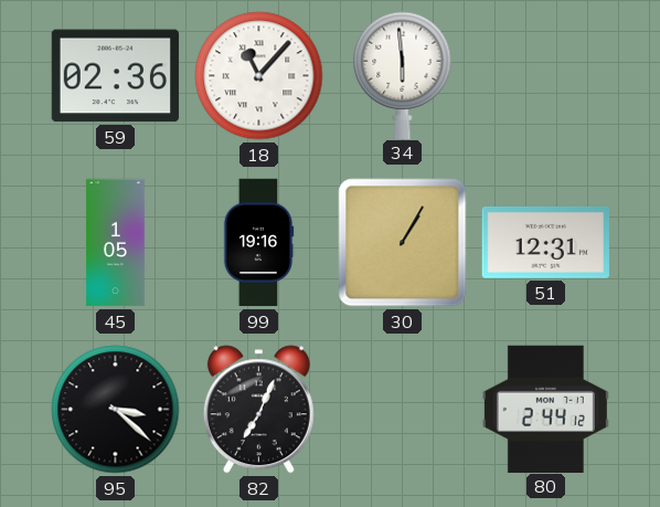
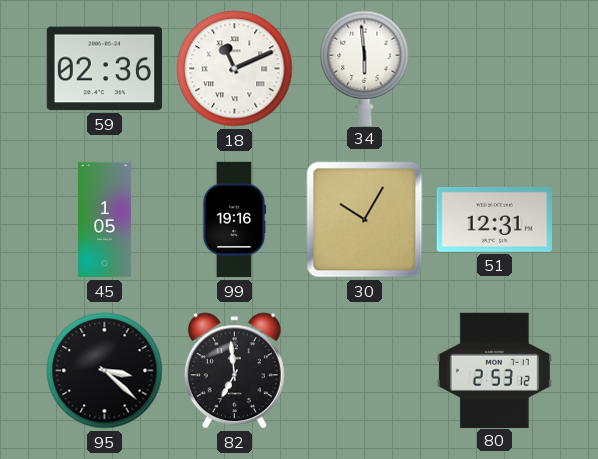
18: 11:07 -> 11:11 (235, 69)
30: 1:05 -> 10:05 (365, 220)
82: 7:04 -> 6:59 (234, 371)
80: 2:44 -> 2:53 (494, 370)
